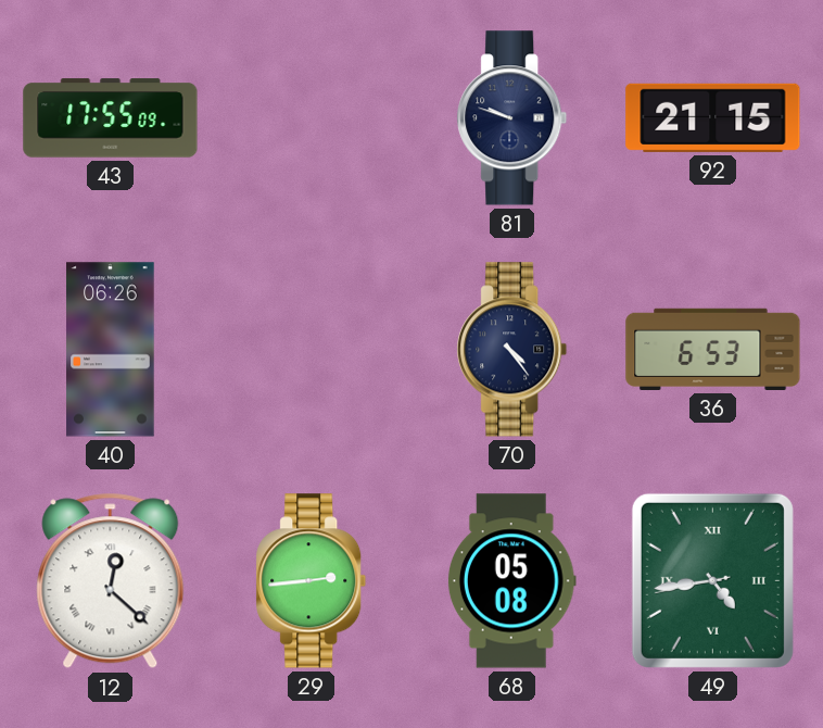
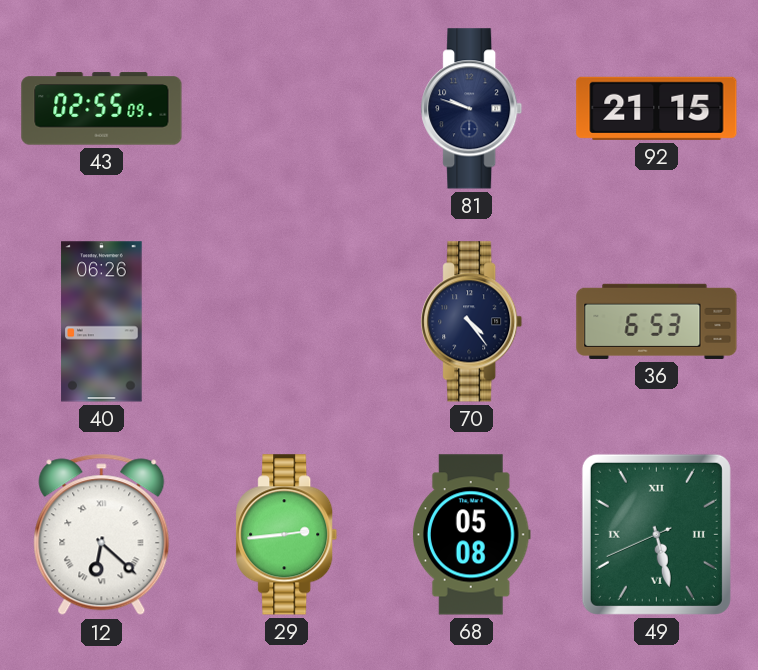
43: 17:55 -> 02:55 (102, 109)
12: 12:22 -> 6:22 (102, 535)
49: 4:43 -> 5:27 (656, 534)
